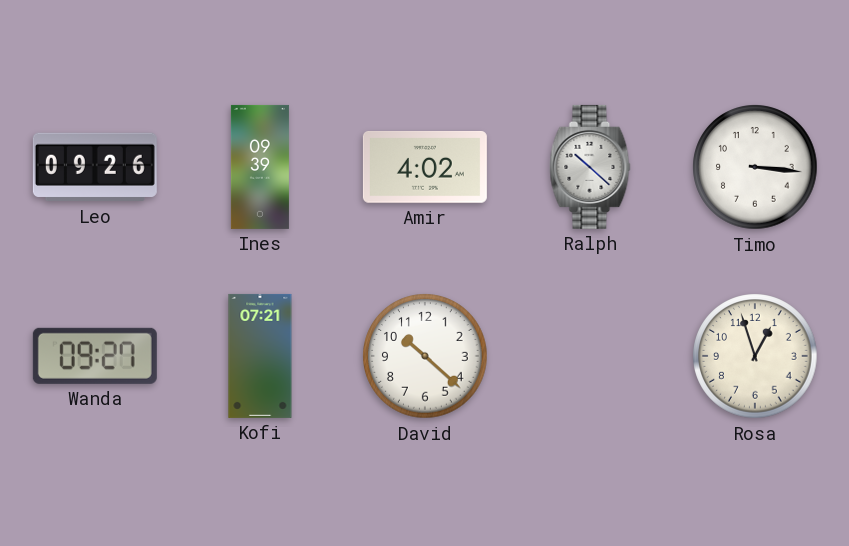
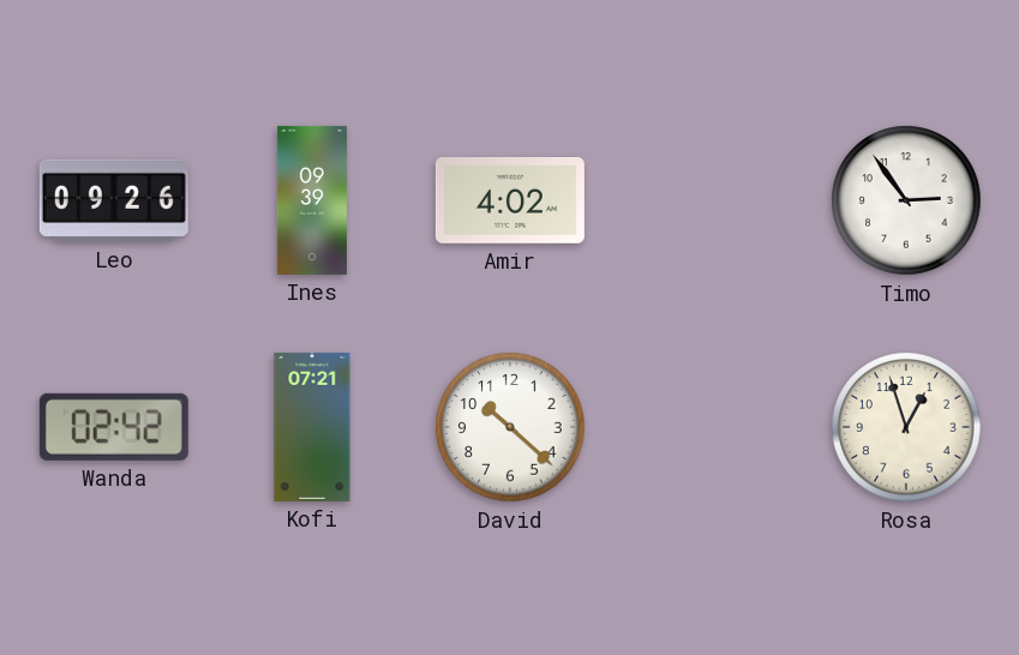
Ralph: 10:22 -> none (590, 167)
Timo: 3:16 -> 2:54 (906, 200)
Wanda: 09:27 -> 02:42 (114, 427)
